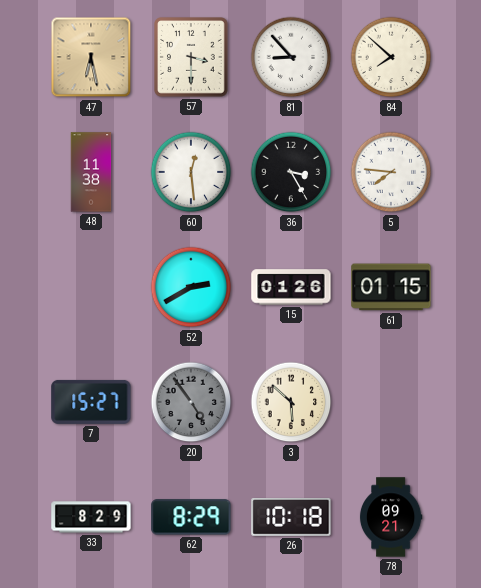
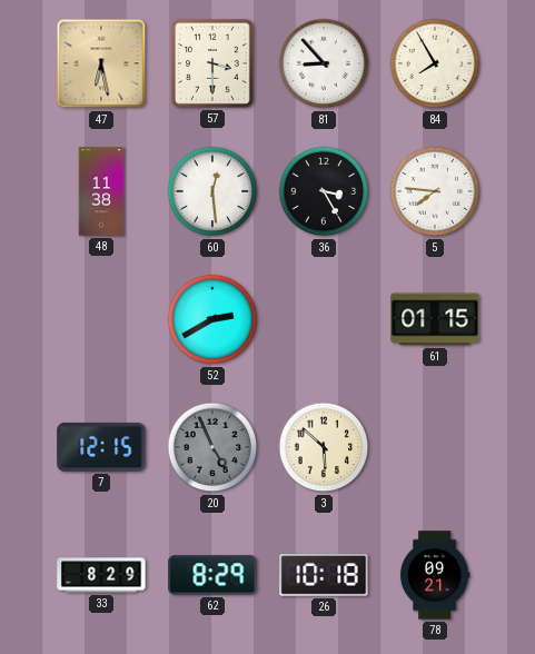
84: 7:52 -> 7:55 (435, 63)
15: 01:26 -> none (291, 287)
7: 15:27 -> 12:15 (101, 447)
20: 4:54 -> 4:56 (212, 447)
